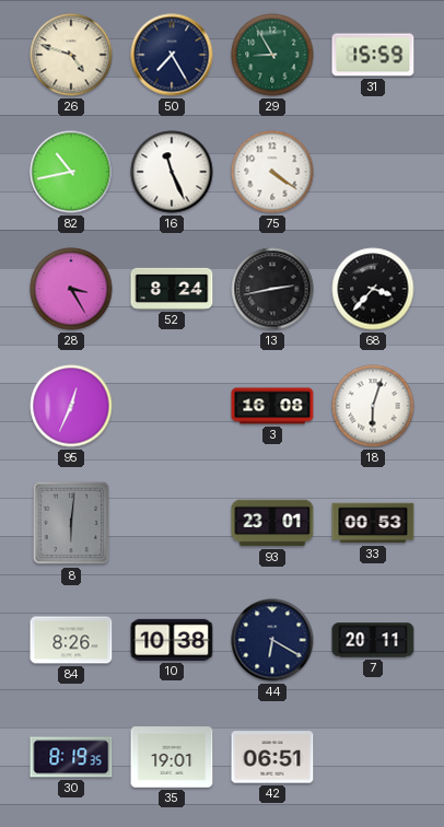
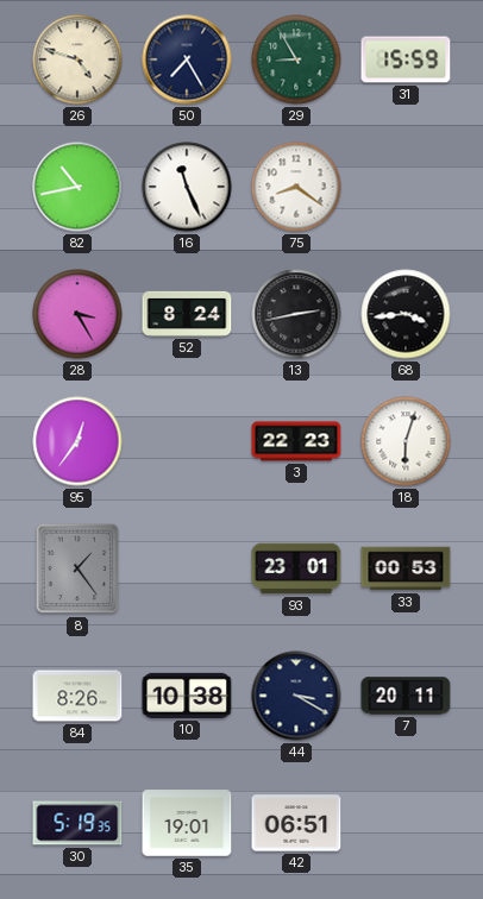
75: 4:21 -> 8:21 (296, 187)
68: 3:37 -> 3:44 (406, 314)
95: 12:34 -> 12:36 (77, 441)
3: 16:08 -> 22:23 (296, 441)
8: 6:01 -> 1:24 (77, 568)
44: 6:20 -> 3:20 (296, 696)
30: 8:19 -> 5:19 (77, 823)
